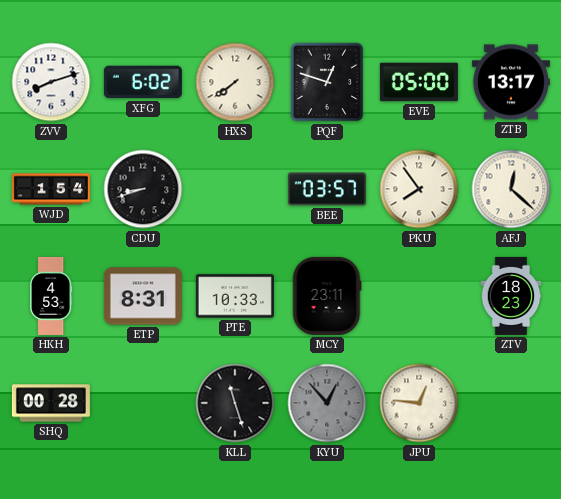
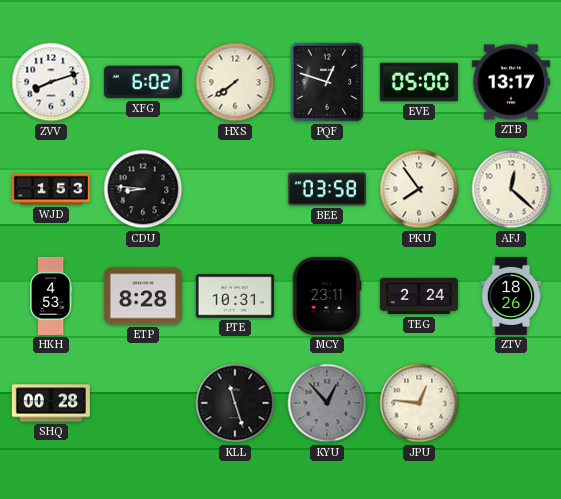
WJD: 1:54 -> 1:53 (51, 189)
CDU: 8:42 -> 8:46 (143, 189)
BEE: 03:57 -> 03:58 (327, 189)
ETP: 8:31 -> 8:28 (143, 296)
PTE: 10:33 -> 10:31 (235, 296)
TEG: none -> 2:24 (419, 296)
ZTV: 18:23 -> 18:26 (511, 296)
